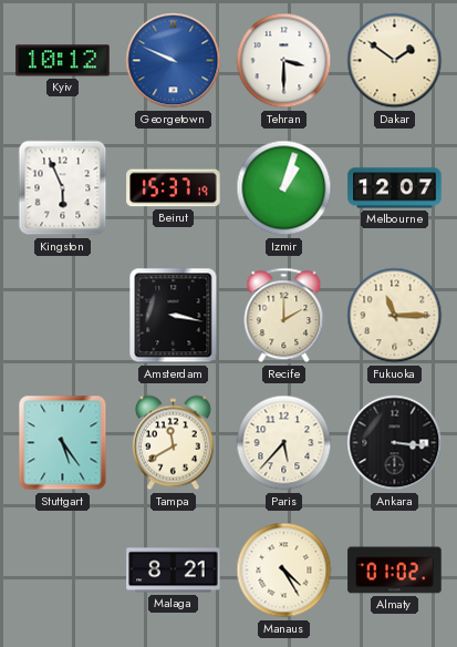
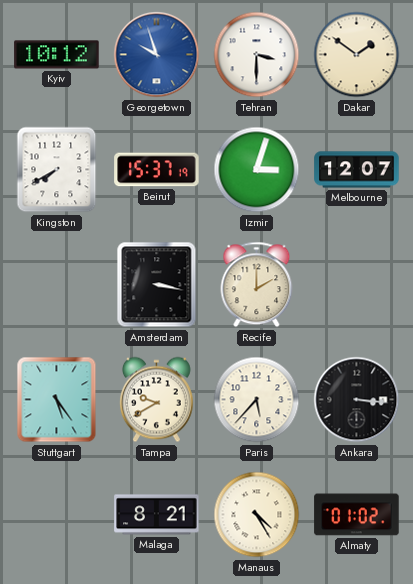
Georgetown: 9:49 -> 9:57 (157, 55)
Kingston: 5:56 -> 7:40 (57, 170)
Izmir: 1:03 -> 3:03 (257, 170)
Fukuoka: 11:15 -> none (395, 316)
Tampa: 11:40 -> 9:40 (156, 400)
